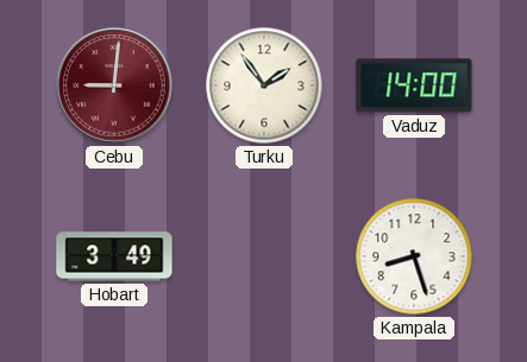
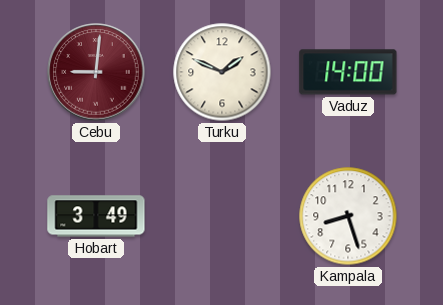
Turku: 1:54 -> 1:49 (222, 72)
